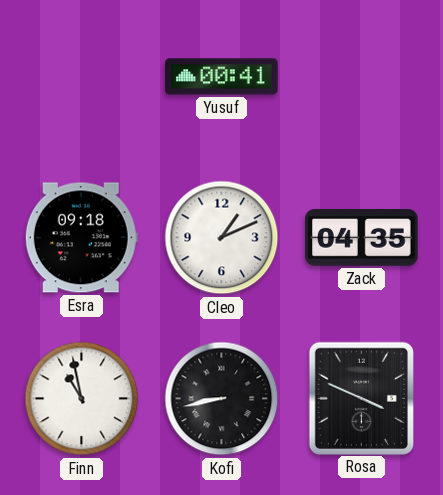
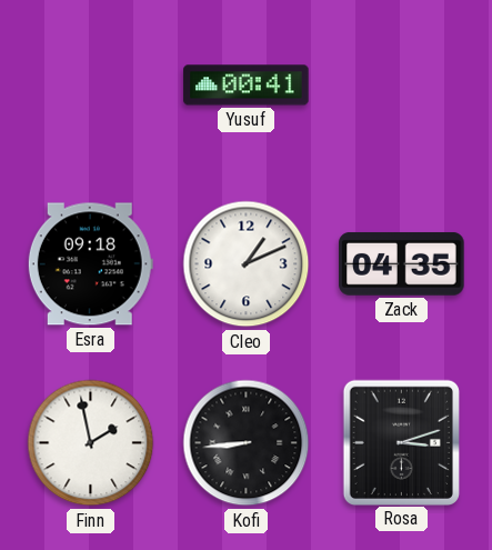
Finn: 10:58 -> 1:58 (91, 443)
Kofi: 8:43 -> 8:44 (247, 443)
Rosa: 3:49 -> 3:12 (401, 442)
